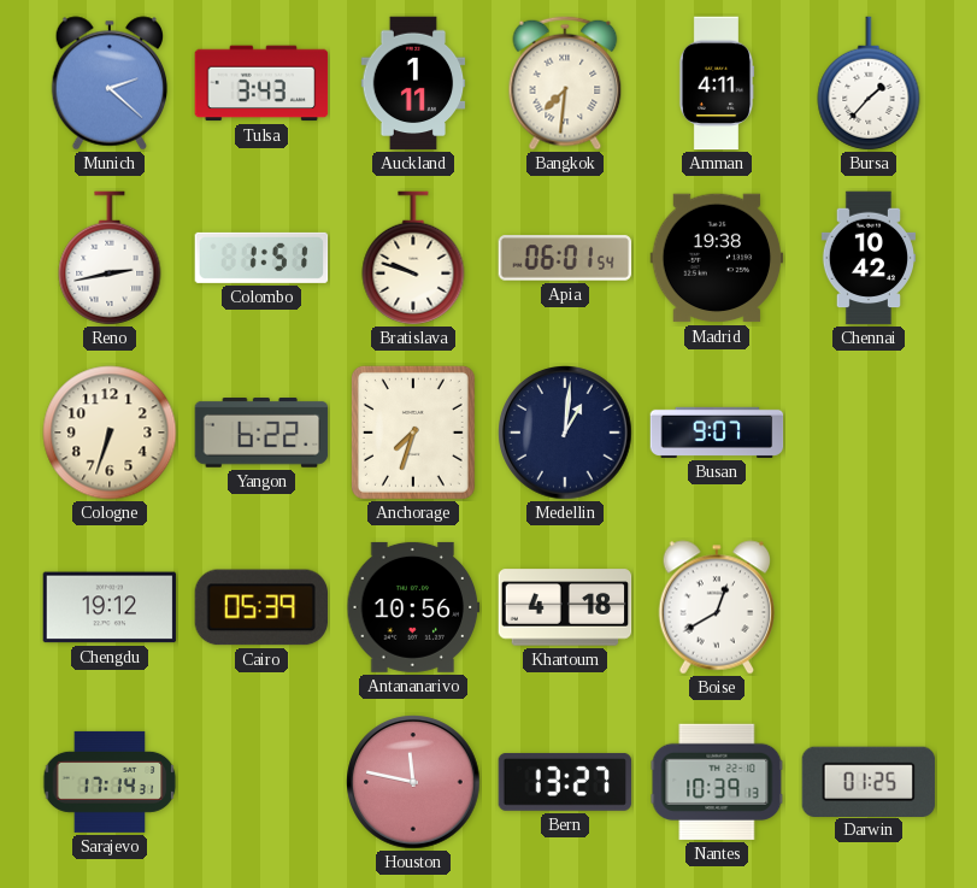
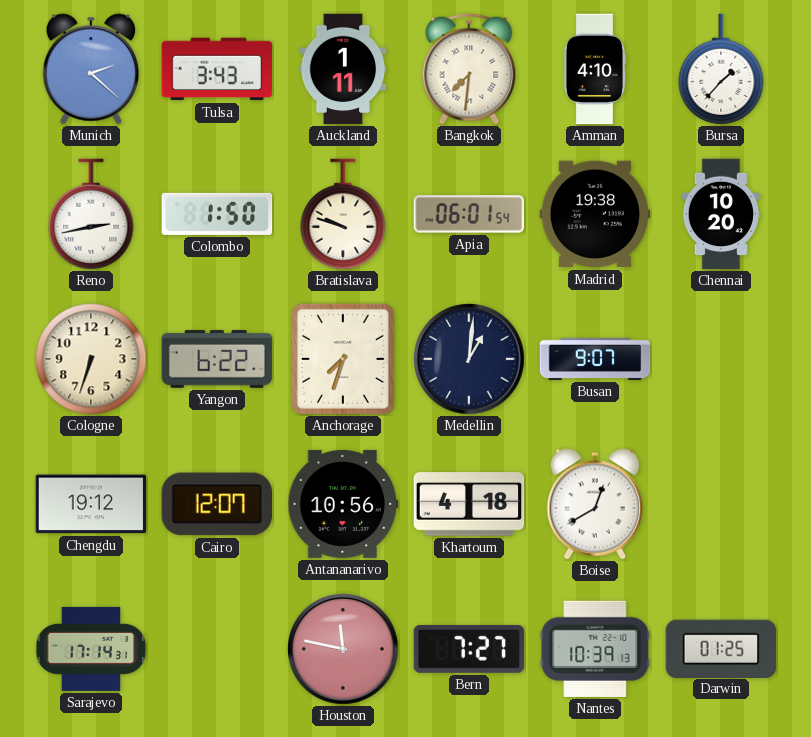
Amman: 4:11 -> 4:10 (595, 69)
Colombo: 1:51 -> 1:50 (217, 214)
Chennai: 10:42 -> 10:20 (720, 214)
Cairo: 05:39 -> 12:07 (217, 504)
Bern: 13:27 -> 7:27 (469, 649)
